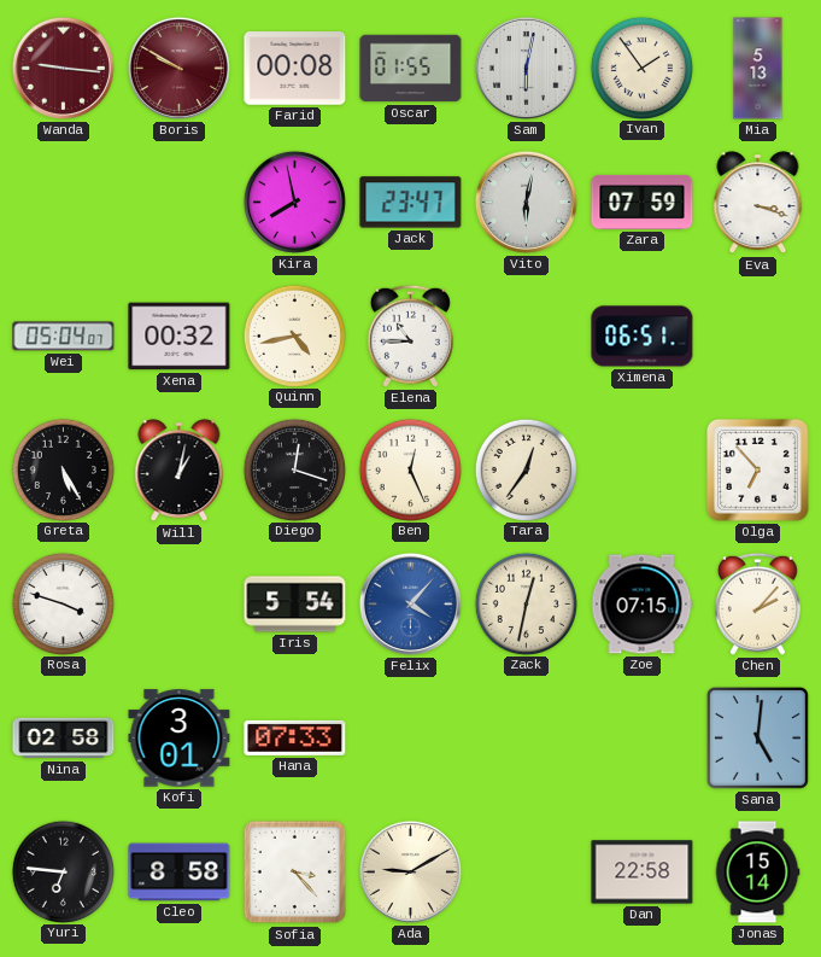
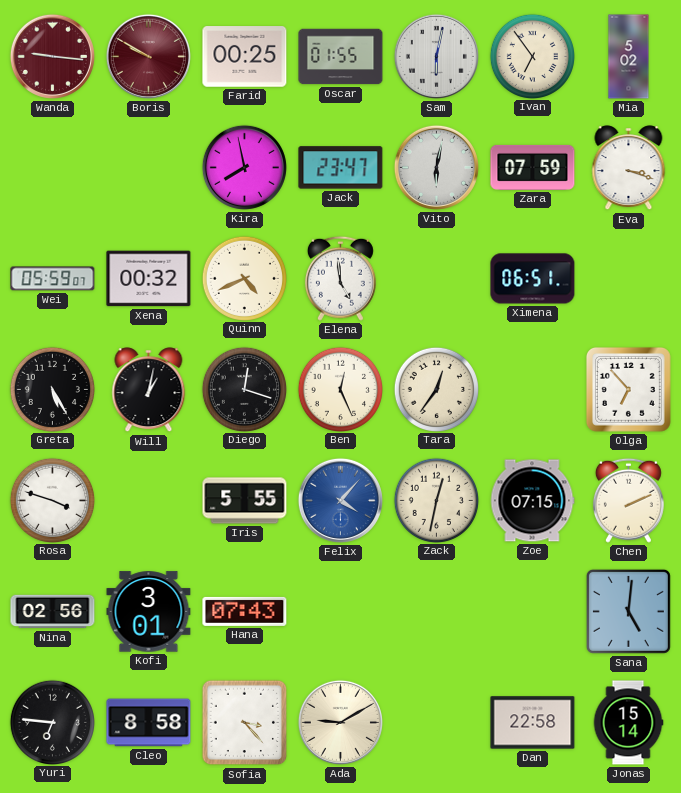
Farid: 00:08 -> 00:25 (245, 57)
Ivan: 1:54 -> 6:54 (532, 56)
Mia: 5:13 -> 5:02 (629, 57)
Wei: 05:04 -> 05:59 (53, 279)
Quinn: 4:43 -> 4:41 (244, 278)
Elena: 10:45 -> 4:59 (340, 278)
Iris: 5:54 -> 5:55 (245, 501)
Chen: 2:07 -> 2:11 (628, 500)
Nina: 02:58 -> 02:56 (53, 612)
Hana: 07:33 -> 07:43 (245, 611)
